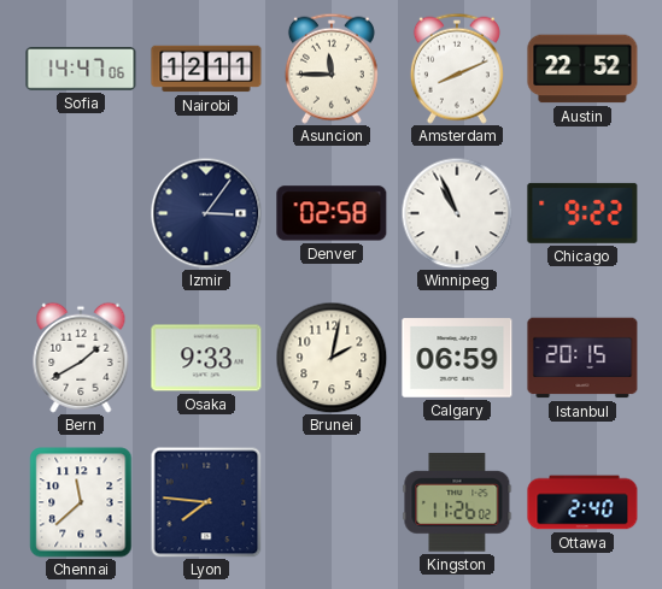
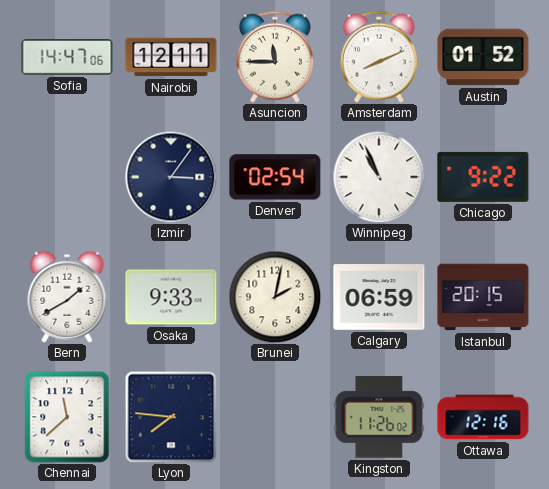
Austin: 22:52 -> 01:52 (483, 57)
Denver: 02:58 -> 02:54 (275, 177)
Ottawa: 2:40 -> 12:16 (483, 417)
